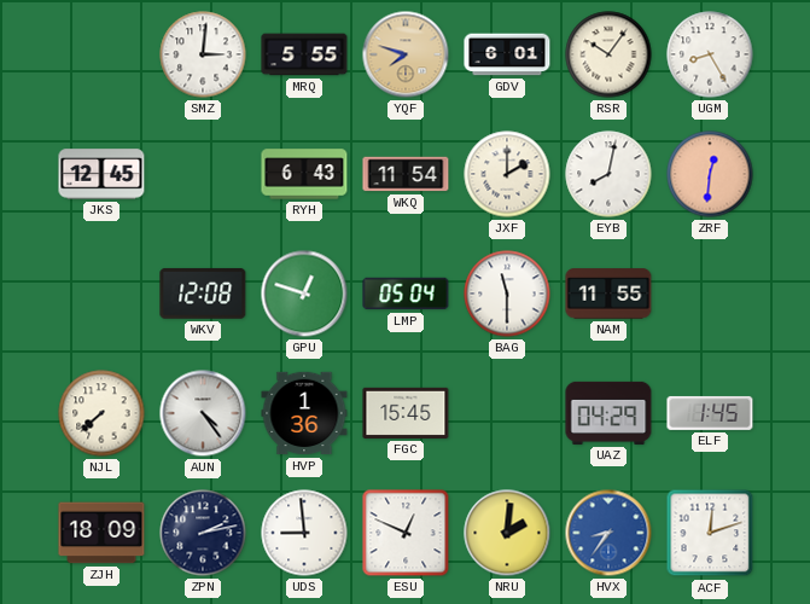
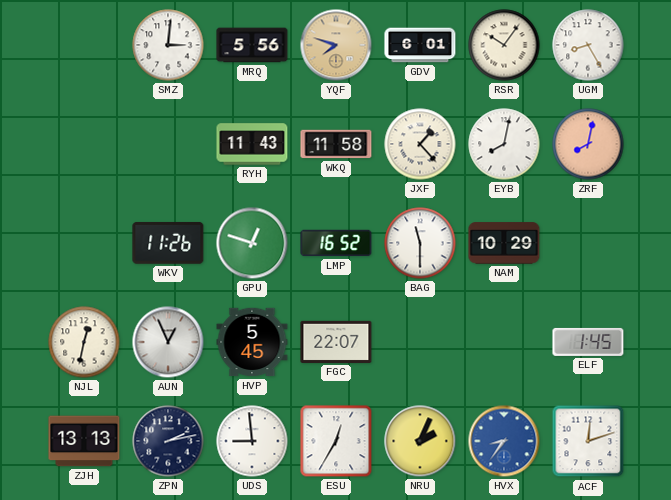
MRQ: 5:55 -> 5:56 (252, 45)
JKS: 12:45 -> none (101, 174)
RYH: 6:43 -> 11:43 (252, 144)
WKQ: 11:54 -> 11:58 (336, 144)
JXF: 2:00 -> 1:23 (420, 144)
ZRF: 12:31 -> 8:02 (588, 144)
WKV: 12:08 -> 11:26 (168, 243)
LMP: 05:04 -> 16:52 (336, 243)
NAM: 11:55 -> 10:29 (504, 243)
NJL: 7:38 -> 12:32 (84, 342)
AUN: 4:24 -> 12:56 (168, 342)
HVP: 1:36 -> 5:45 (252, 342)
FGC: 15:45 -> 22:07 (336, 342)
UAZ: 04:29 -> none (608, 413)
ZJH: 18:09 -> 13:13 (84, 441)
ESU: 12:49 -> 12:35 (336, 441)
NRU: 2:01 -> 2:04 (420, 441)
